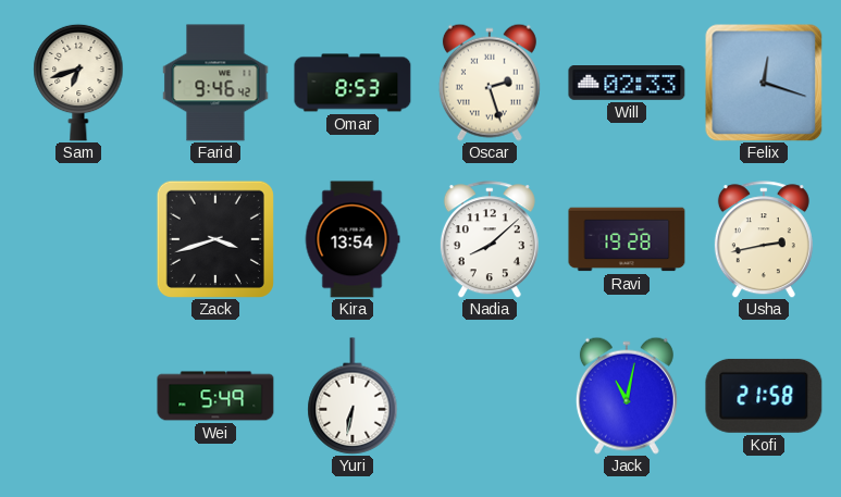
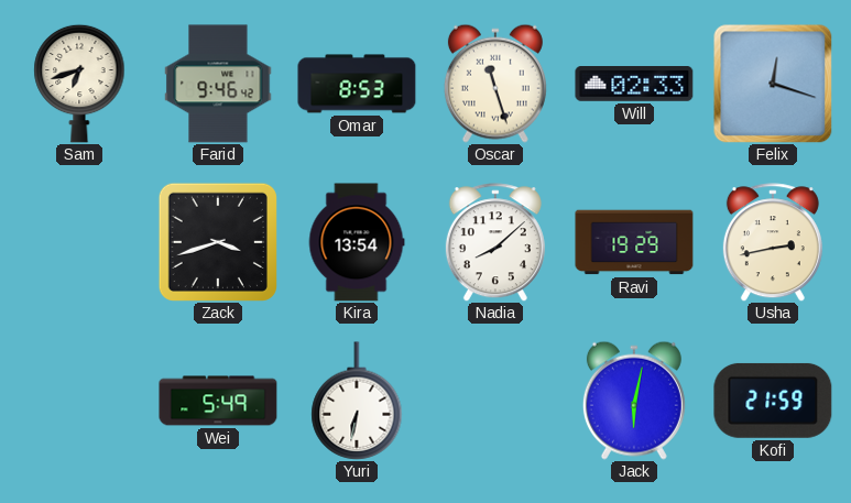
Oscar: 2:27 -> 11:27 (495, 84)
Ravi: 19:28 -> 19:29 (634, 242)
Jack: 11:02 -> 6:02 (634, 401)
Kofi: 21:58 -> 21:59 (773, 401)
